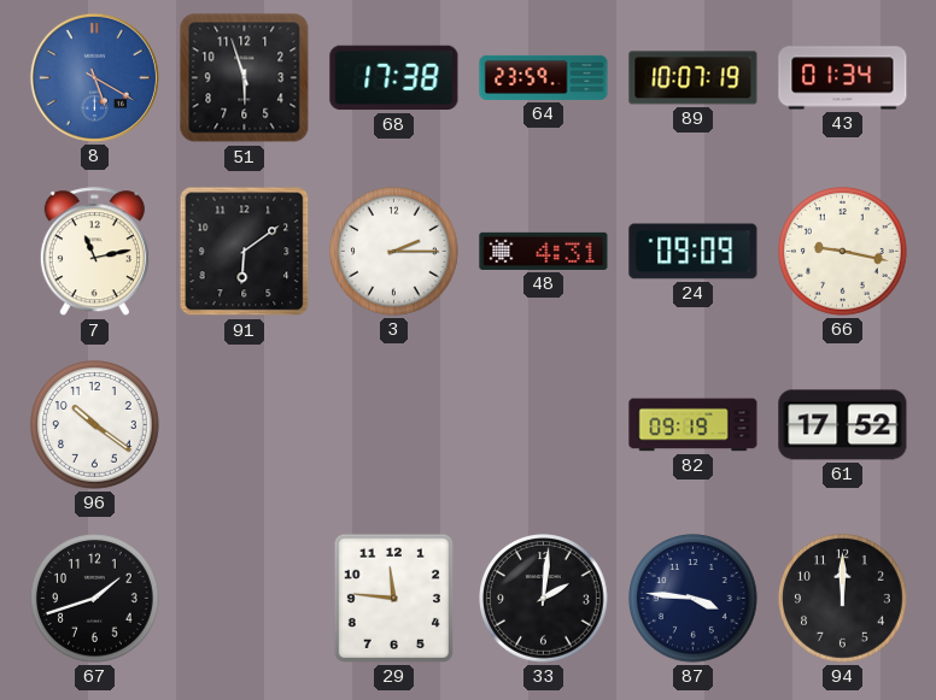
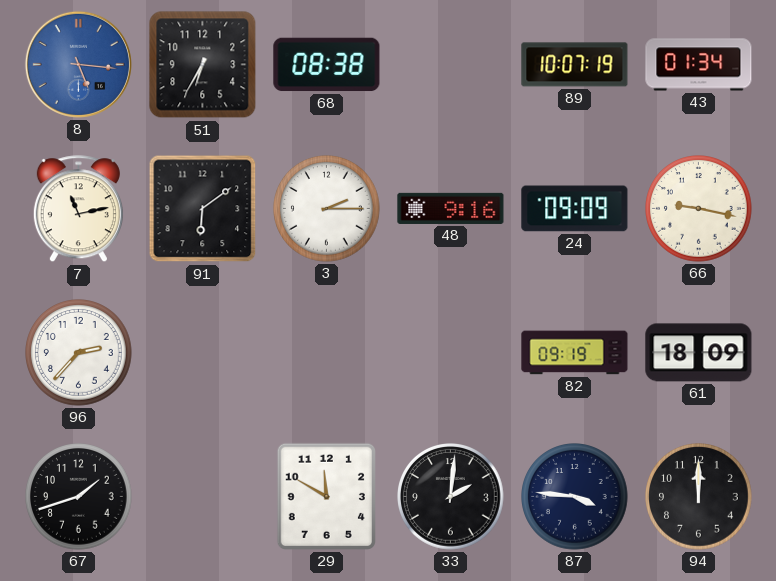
8: 5:20 -> 5:16 (78, 64)
51: 5:57 -> 6:35 (203, 65)
68: 17:38 -> 08:38 (327, 65)
64: 23:59 -> none (544, 77)
48: 4:31 -> 9:16 (451, 208)
96: 10:21 -> 2:37 (79, 353)
61: 17:52 -> 18:09 (699, 353)
29: 11:46 -> 11:50 (326, 496)
